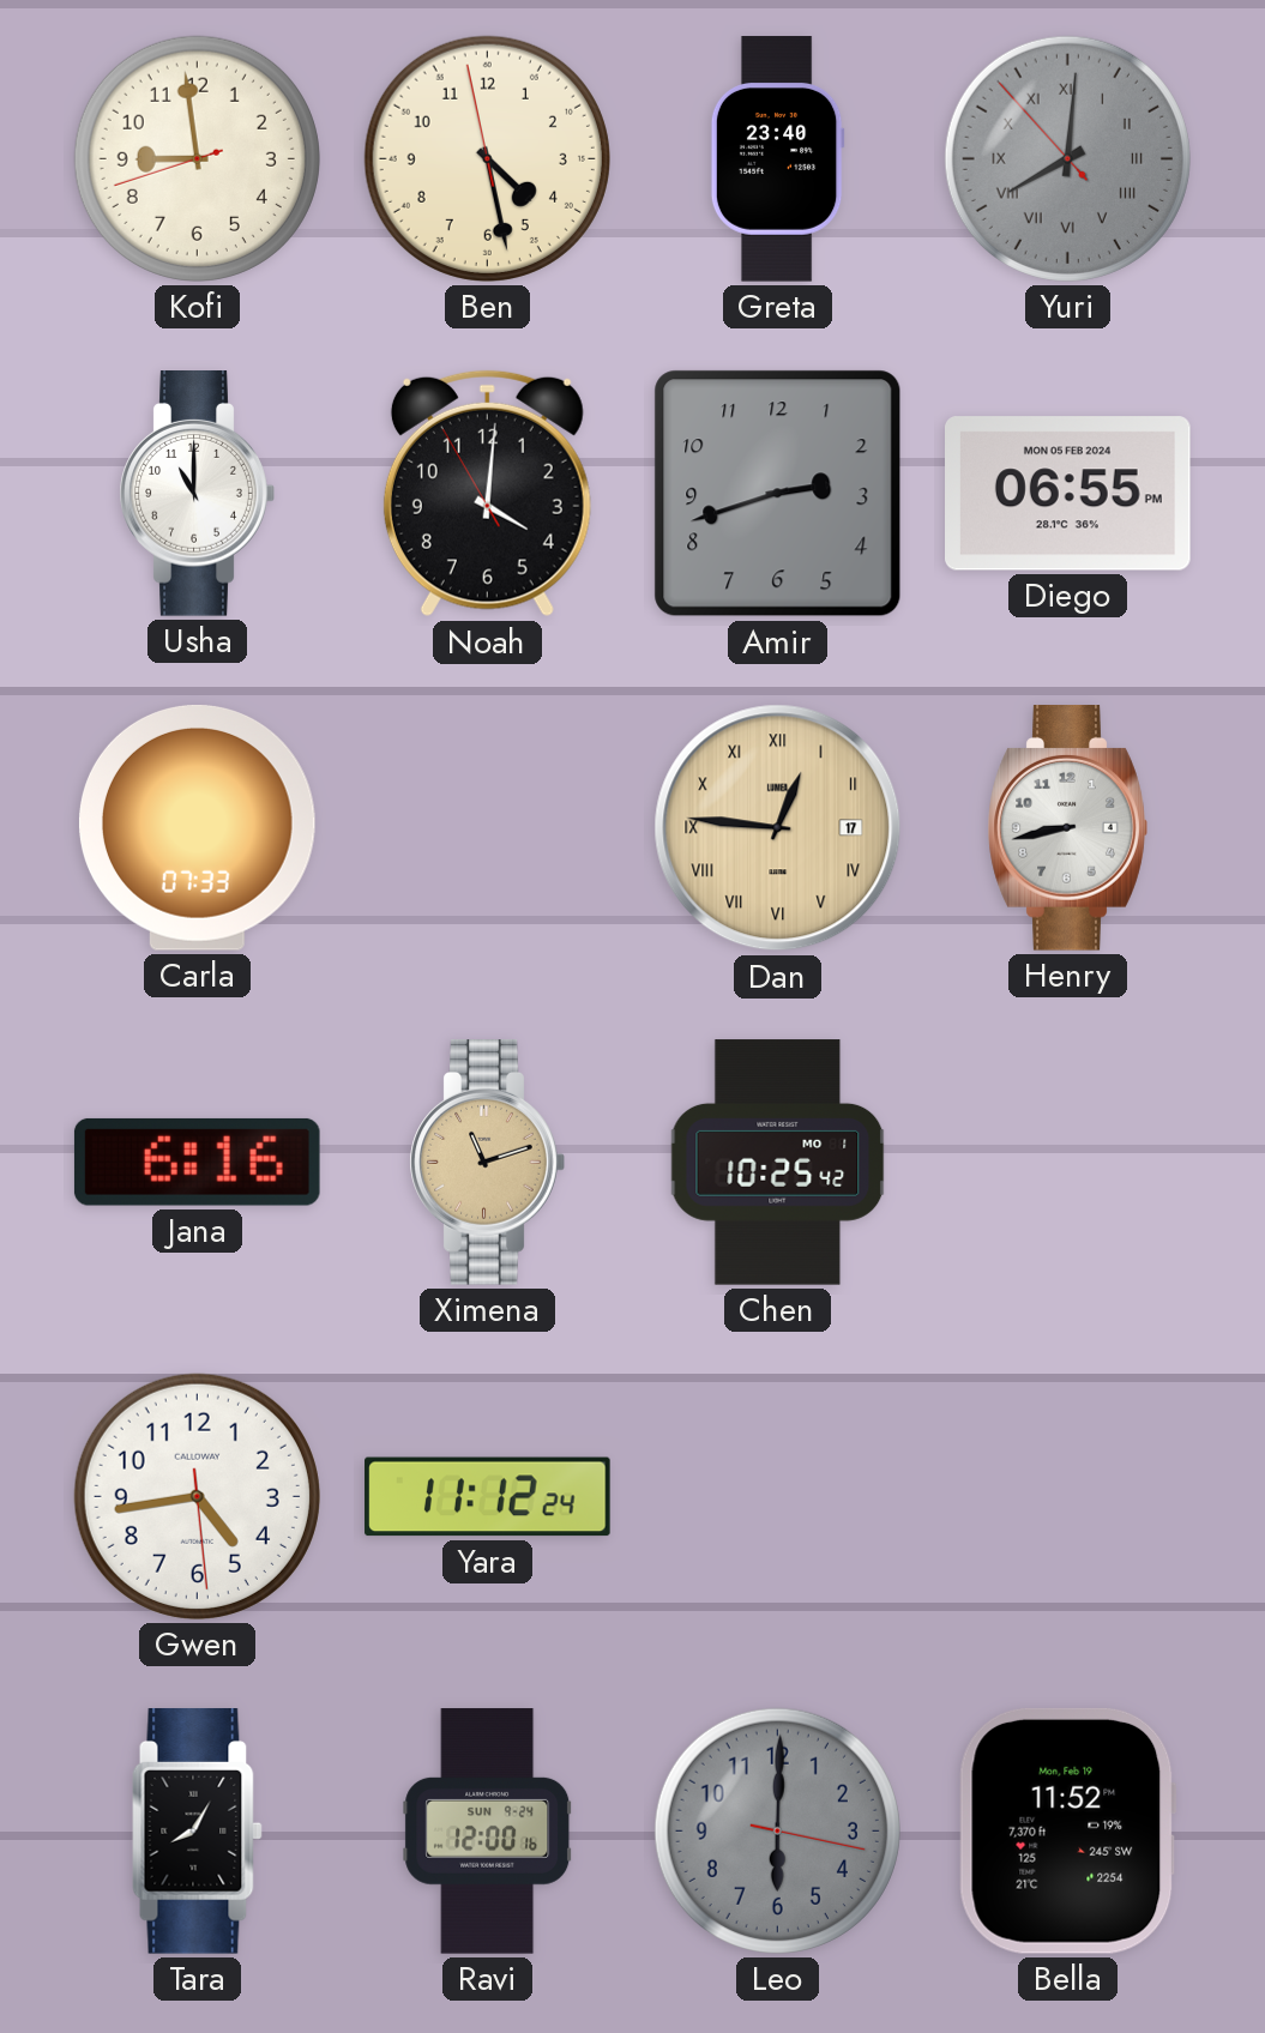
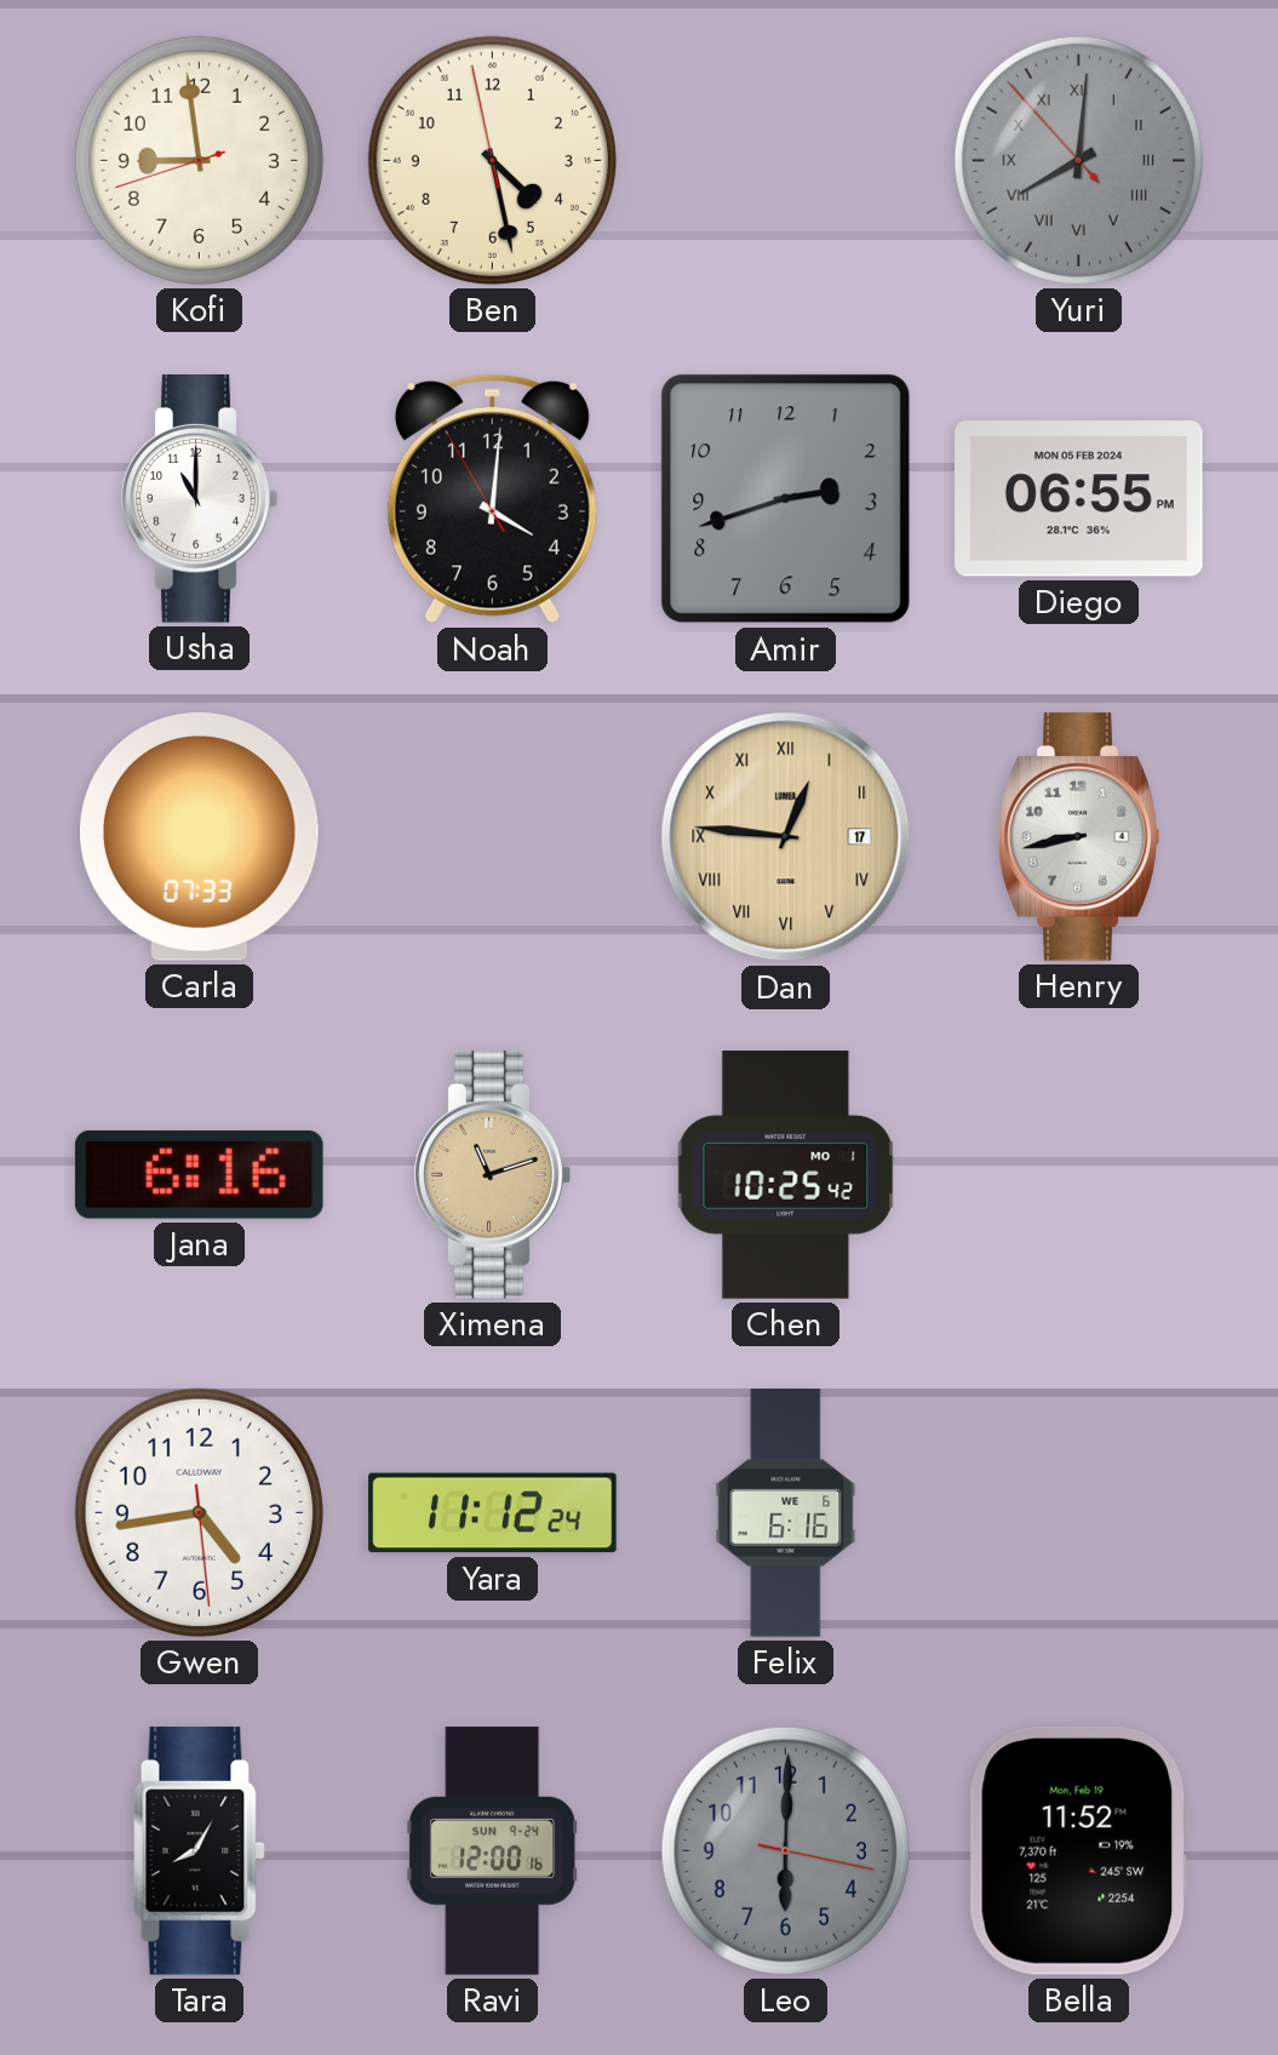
Greta: 23:40 -> none (777, 159)
Felix: none -> 6:16 (786, 1513)
